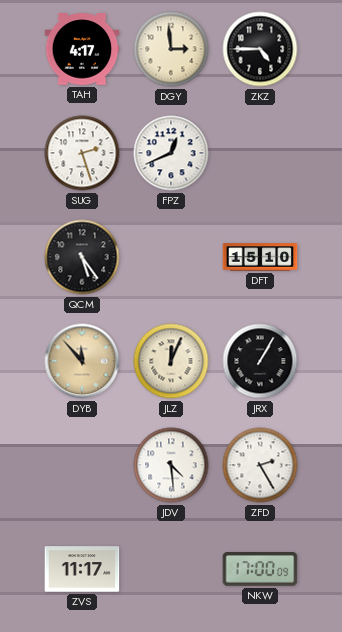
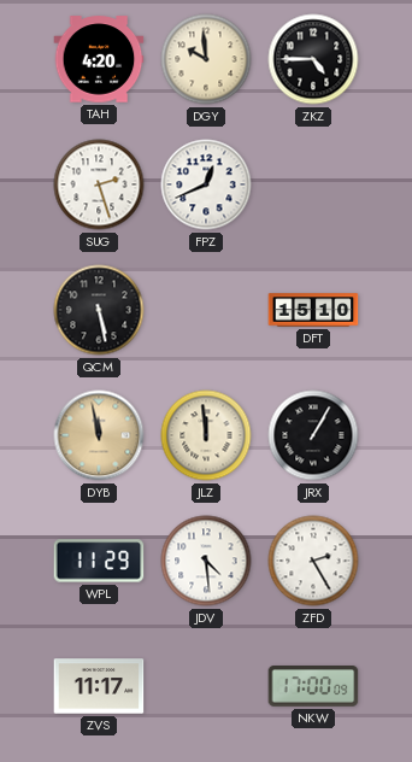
TAH: 4:17 -> 4:20 (99, 59)
DGY: 2:59 -> 9:59 (206, 59)
QCM: 5:24 -> 5:28 (99, 310)
DYB: 11:53 -> 11:58 (99, 435)
JLZ: 12:04 -> 11:59 (206, 435)
WPL: none -> 11:29 (99, 561)
